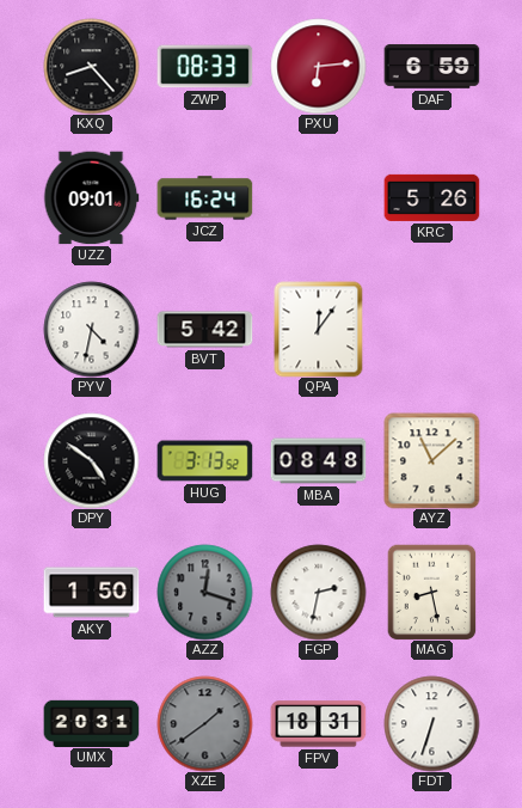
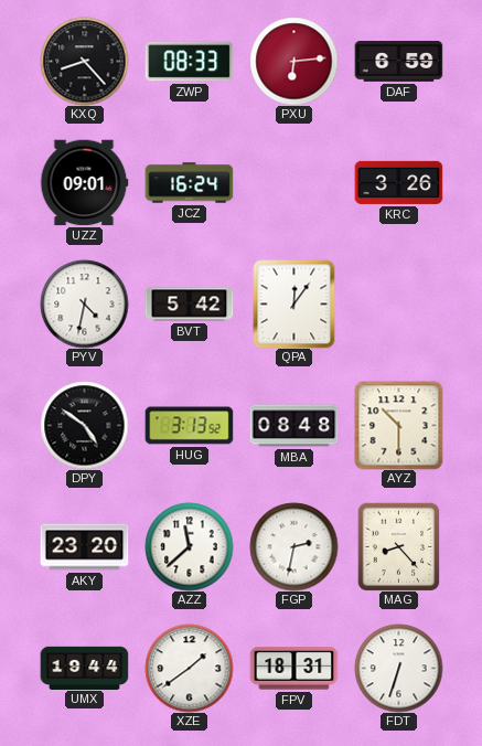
KRC: 5:26 -> 3:26 (398, 182)
AYZ: 11:08 -> 10:30 (398, 425)
AKY: 1:50 -> 23:20 (84, 547)
AZZ: 12:18 -> 11:38 (189, 546)
AZZ dial: grey -> white (189, 546)
MAG: 8:28 -> 8:23 (399, 546)
UMX: 20:31 -> 19:44 (84, 668)
XZE dial: grey -> white (189, 668)
